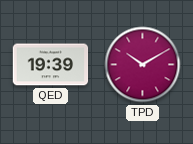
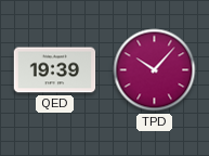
TPD: 10:10 -> 10:07 (155, 70)
